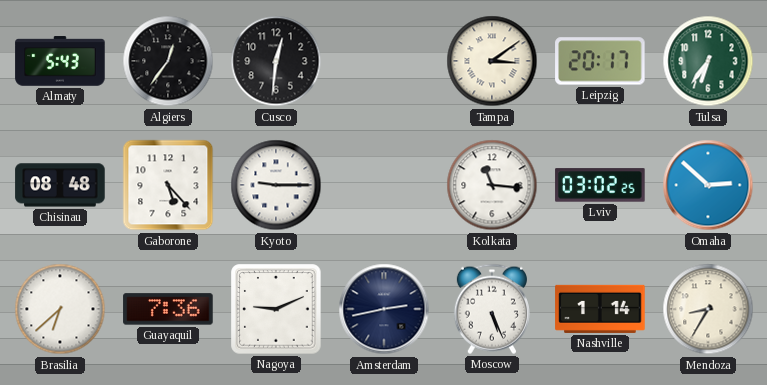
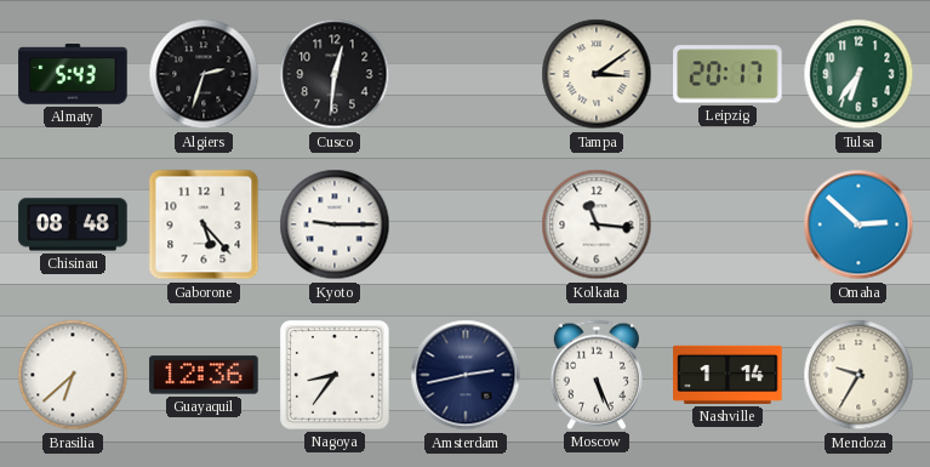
Algiers: 12:36 -> 2:33 (204, 74)
Lviv: 03:02 -> none (600, 185)
Guayaquil: 7:36 -> 12:36 (204, 375)
Nagoya: 9:11 -> 8:36 (335, 375)
Mendoza: 8:35 -> 9:35 (858, 375)
